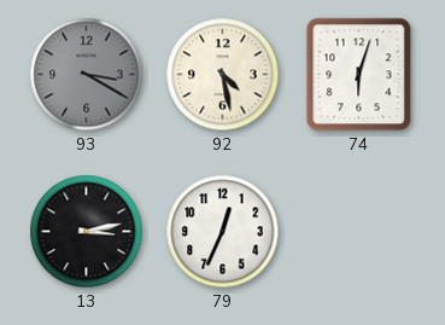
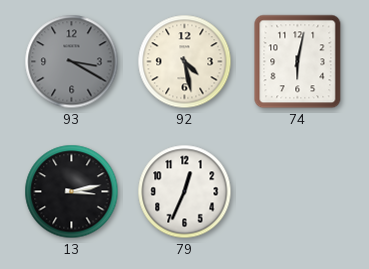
74: 6:03 -> 6:02 (298, 62)
